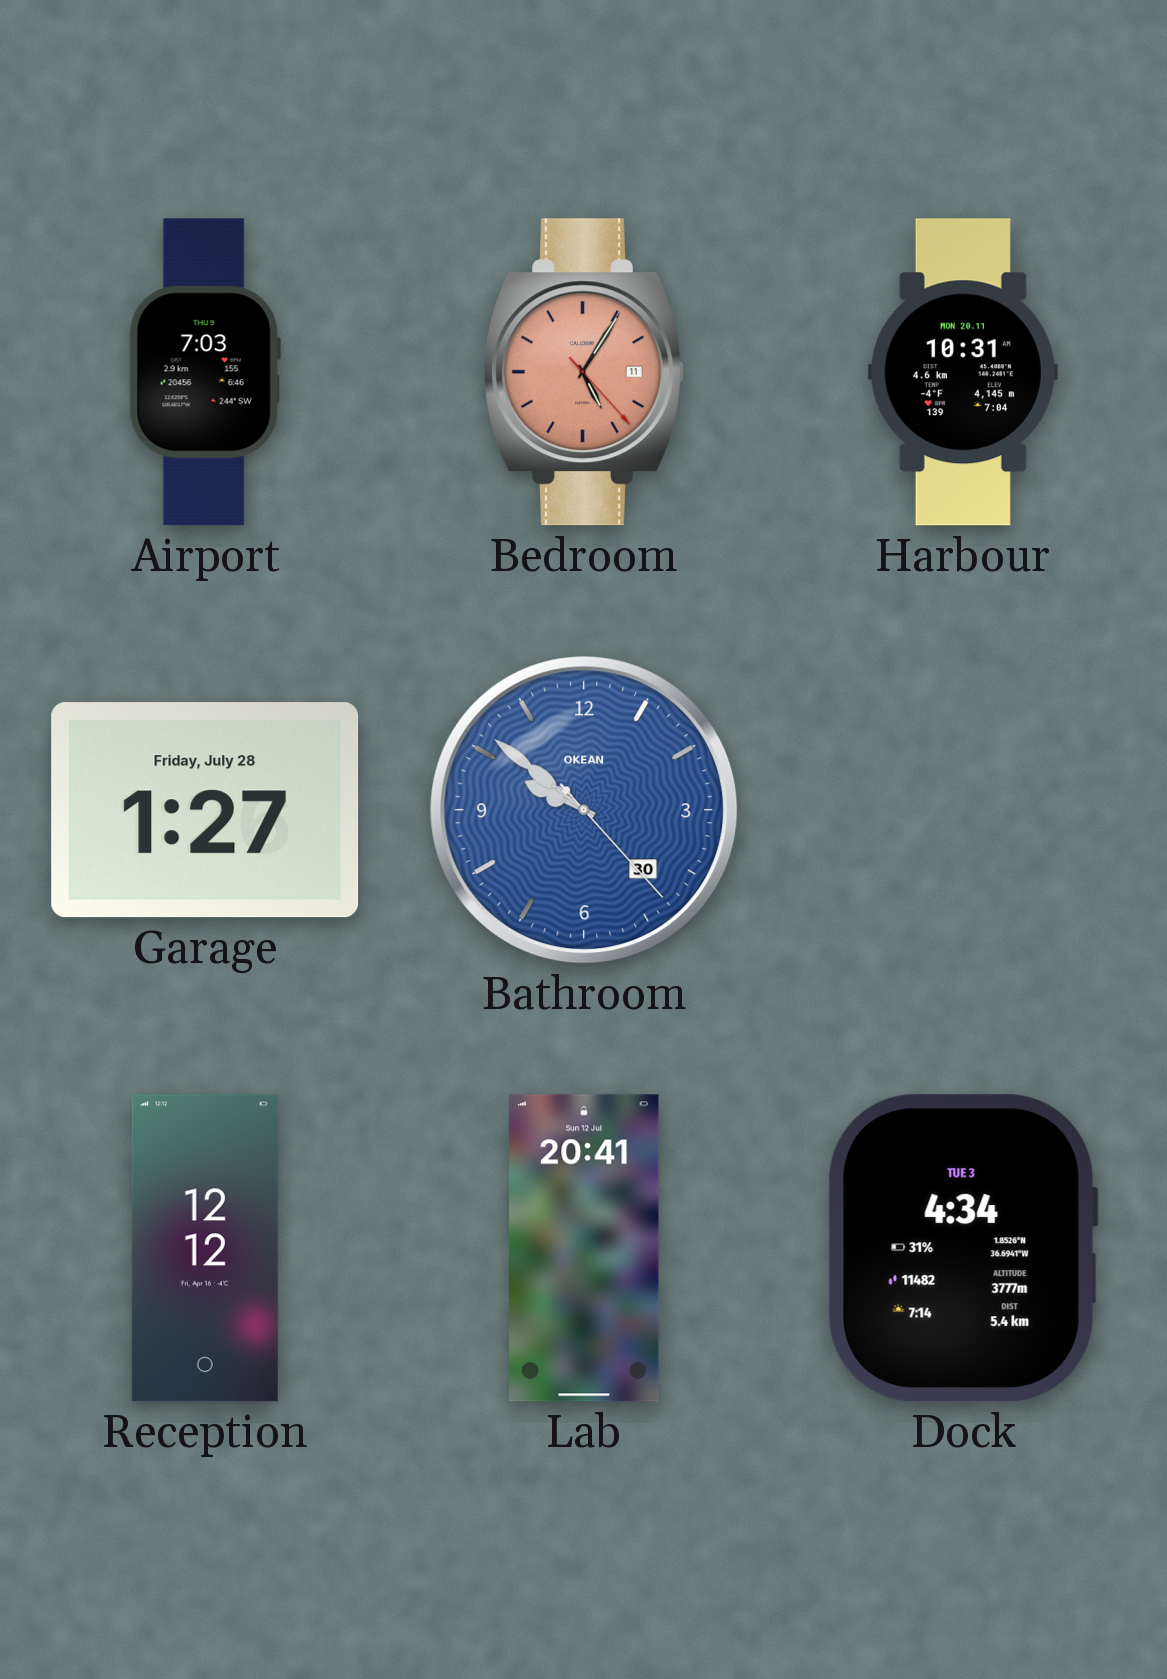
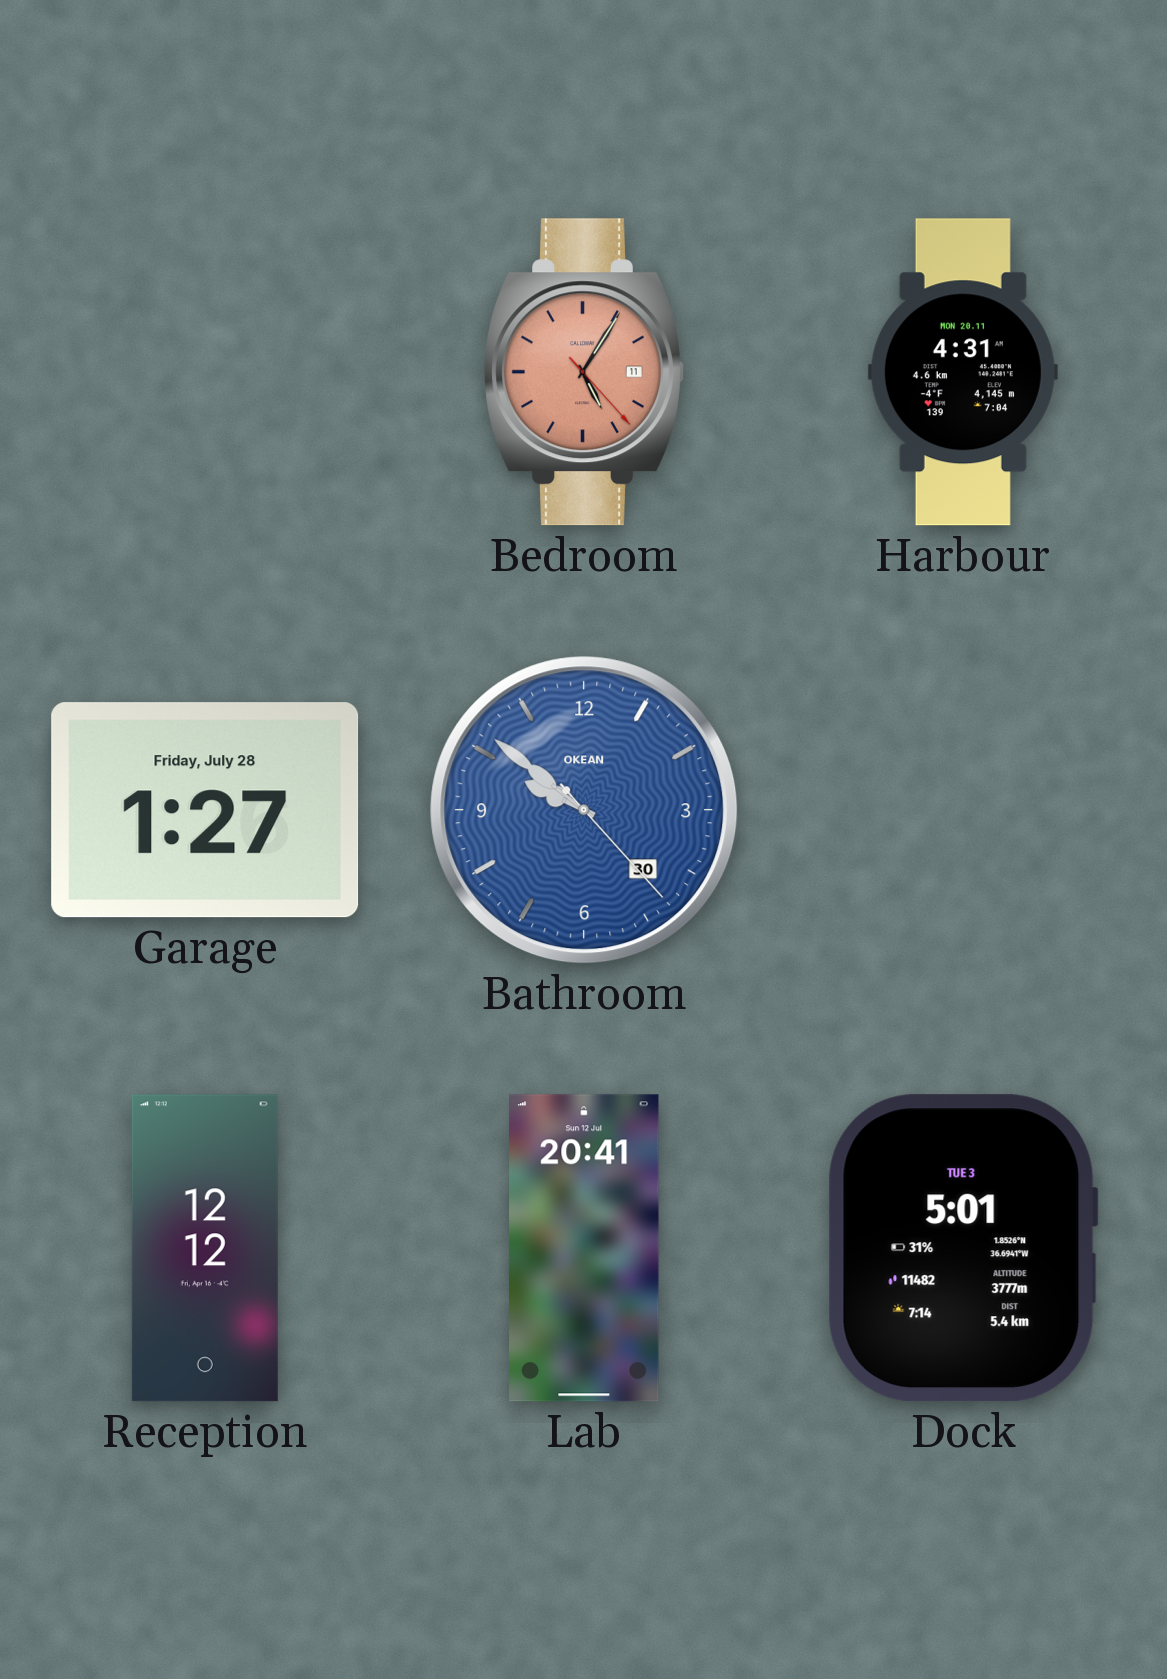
Airport: 7:03 -> none (205, 372)
Harbour: 10:31 -> 4:31 (963, 372)
Dock: 4:34 -> 5:01 (963, 1248)
